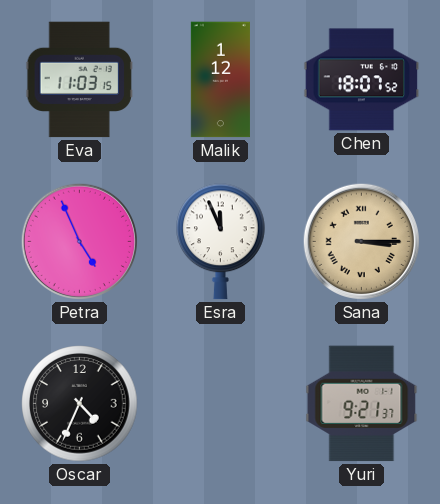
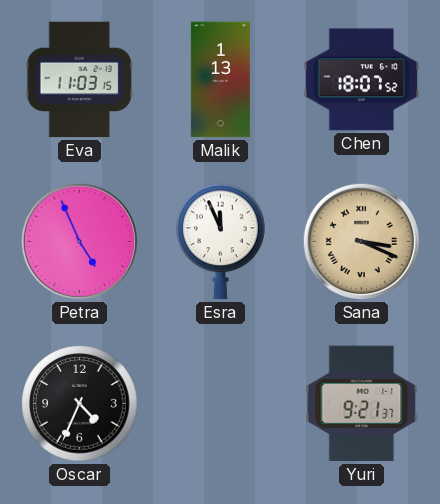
Malik: 1:12 -> 1:13 (220, 80)
Sana: 3:15 -> 3:19 (361, 241)
